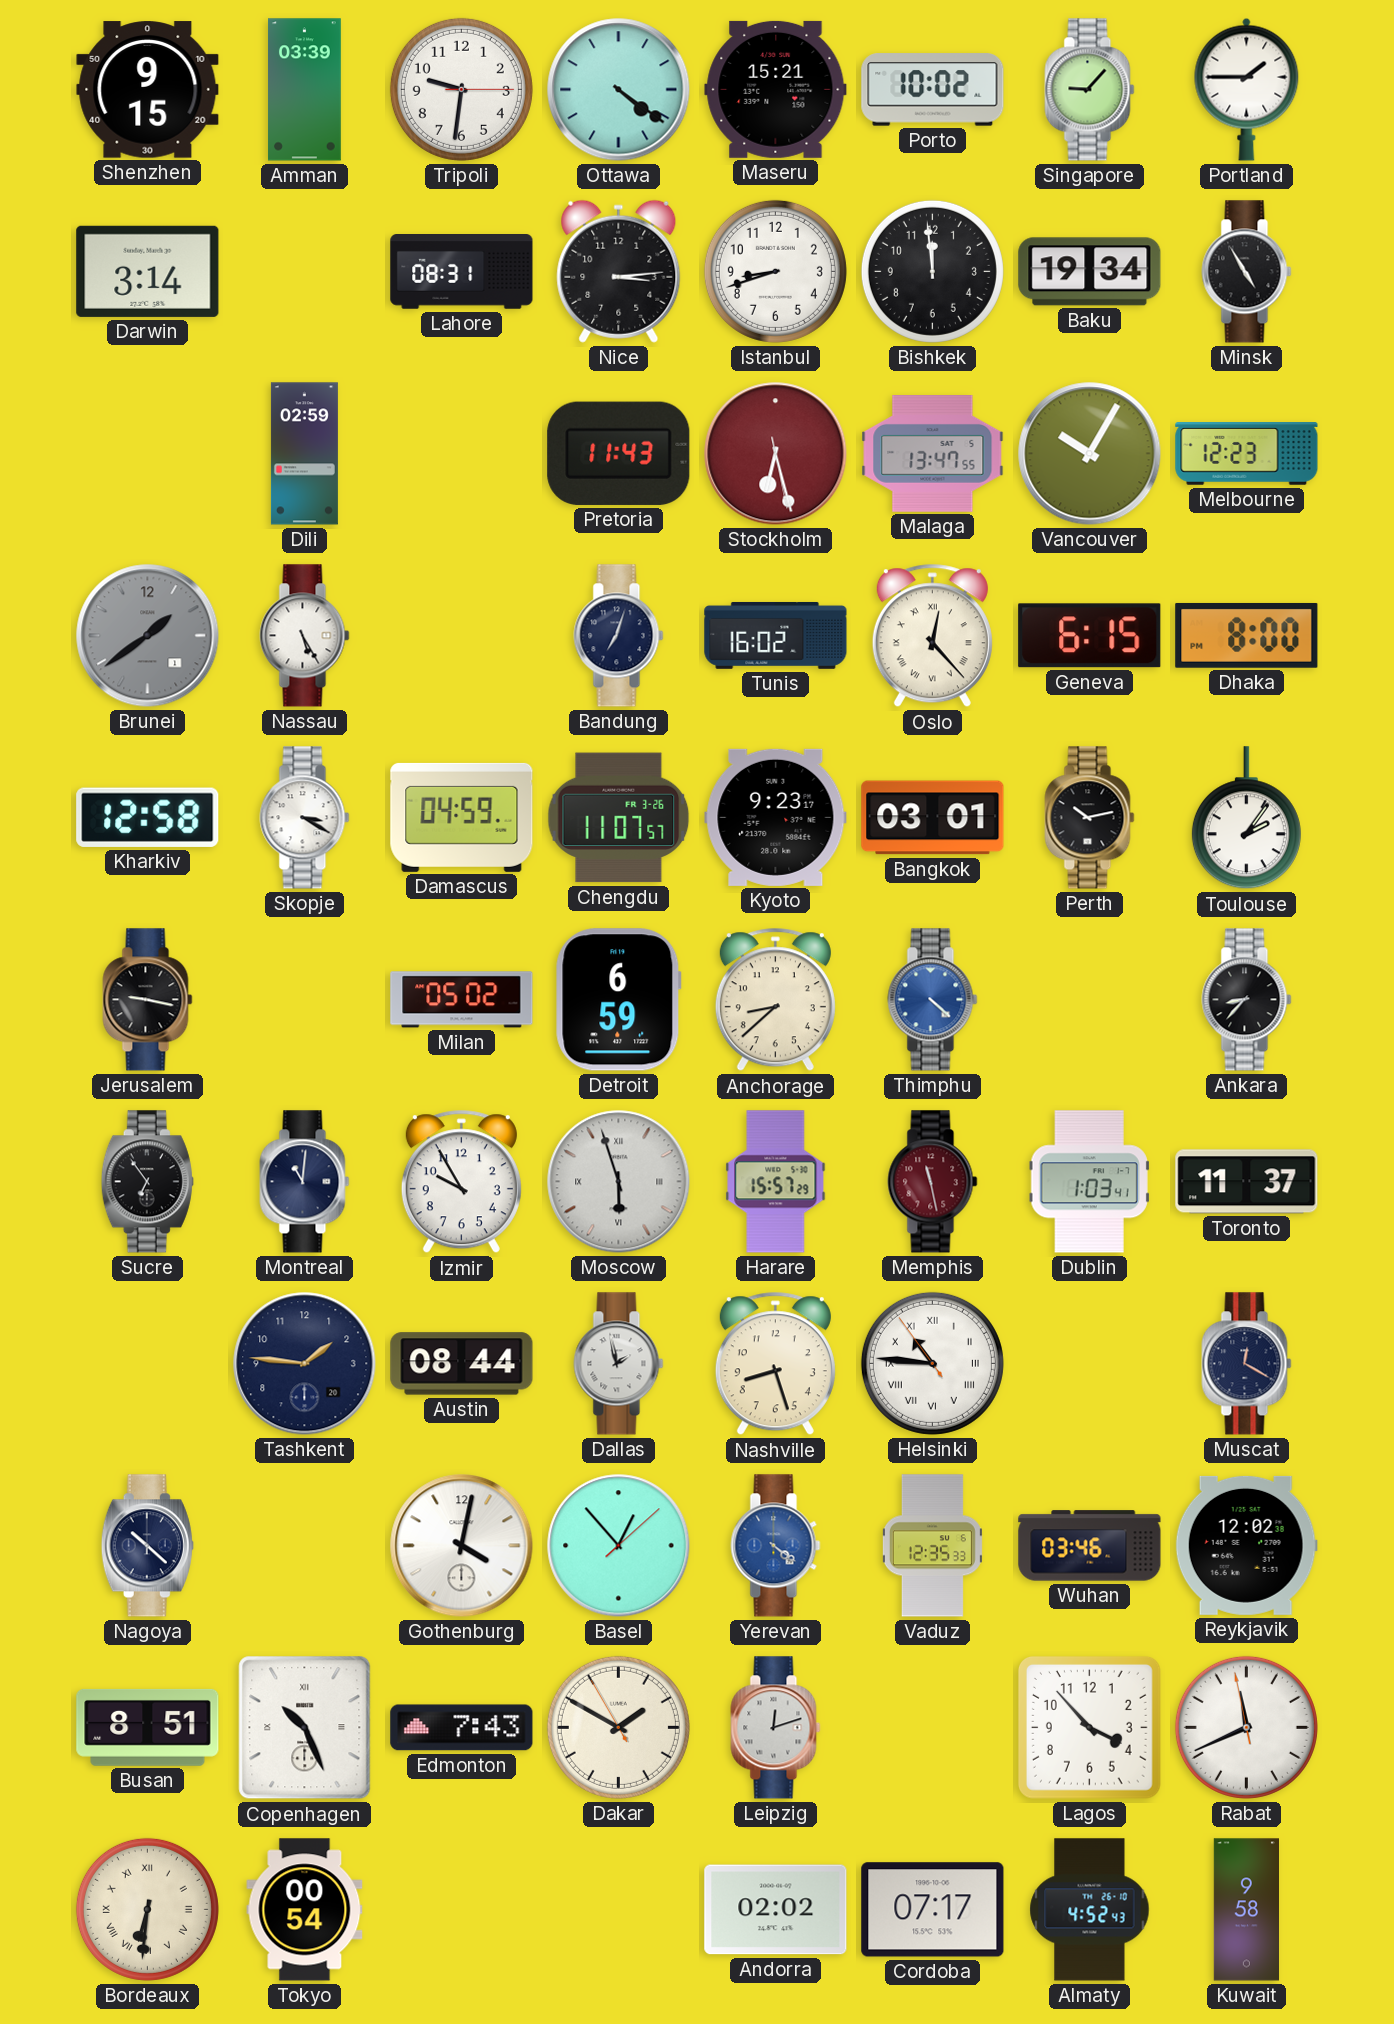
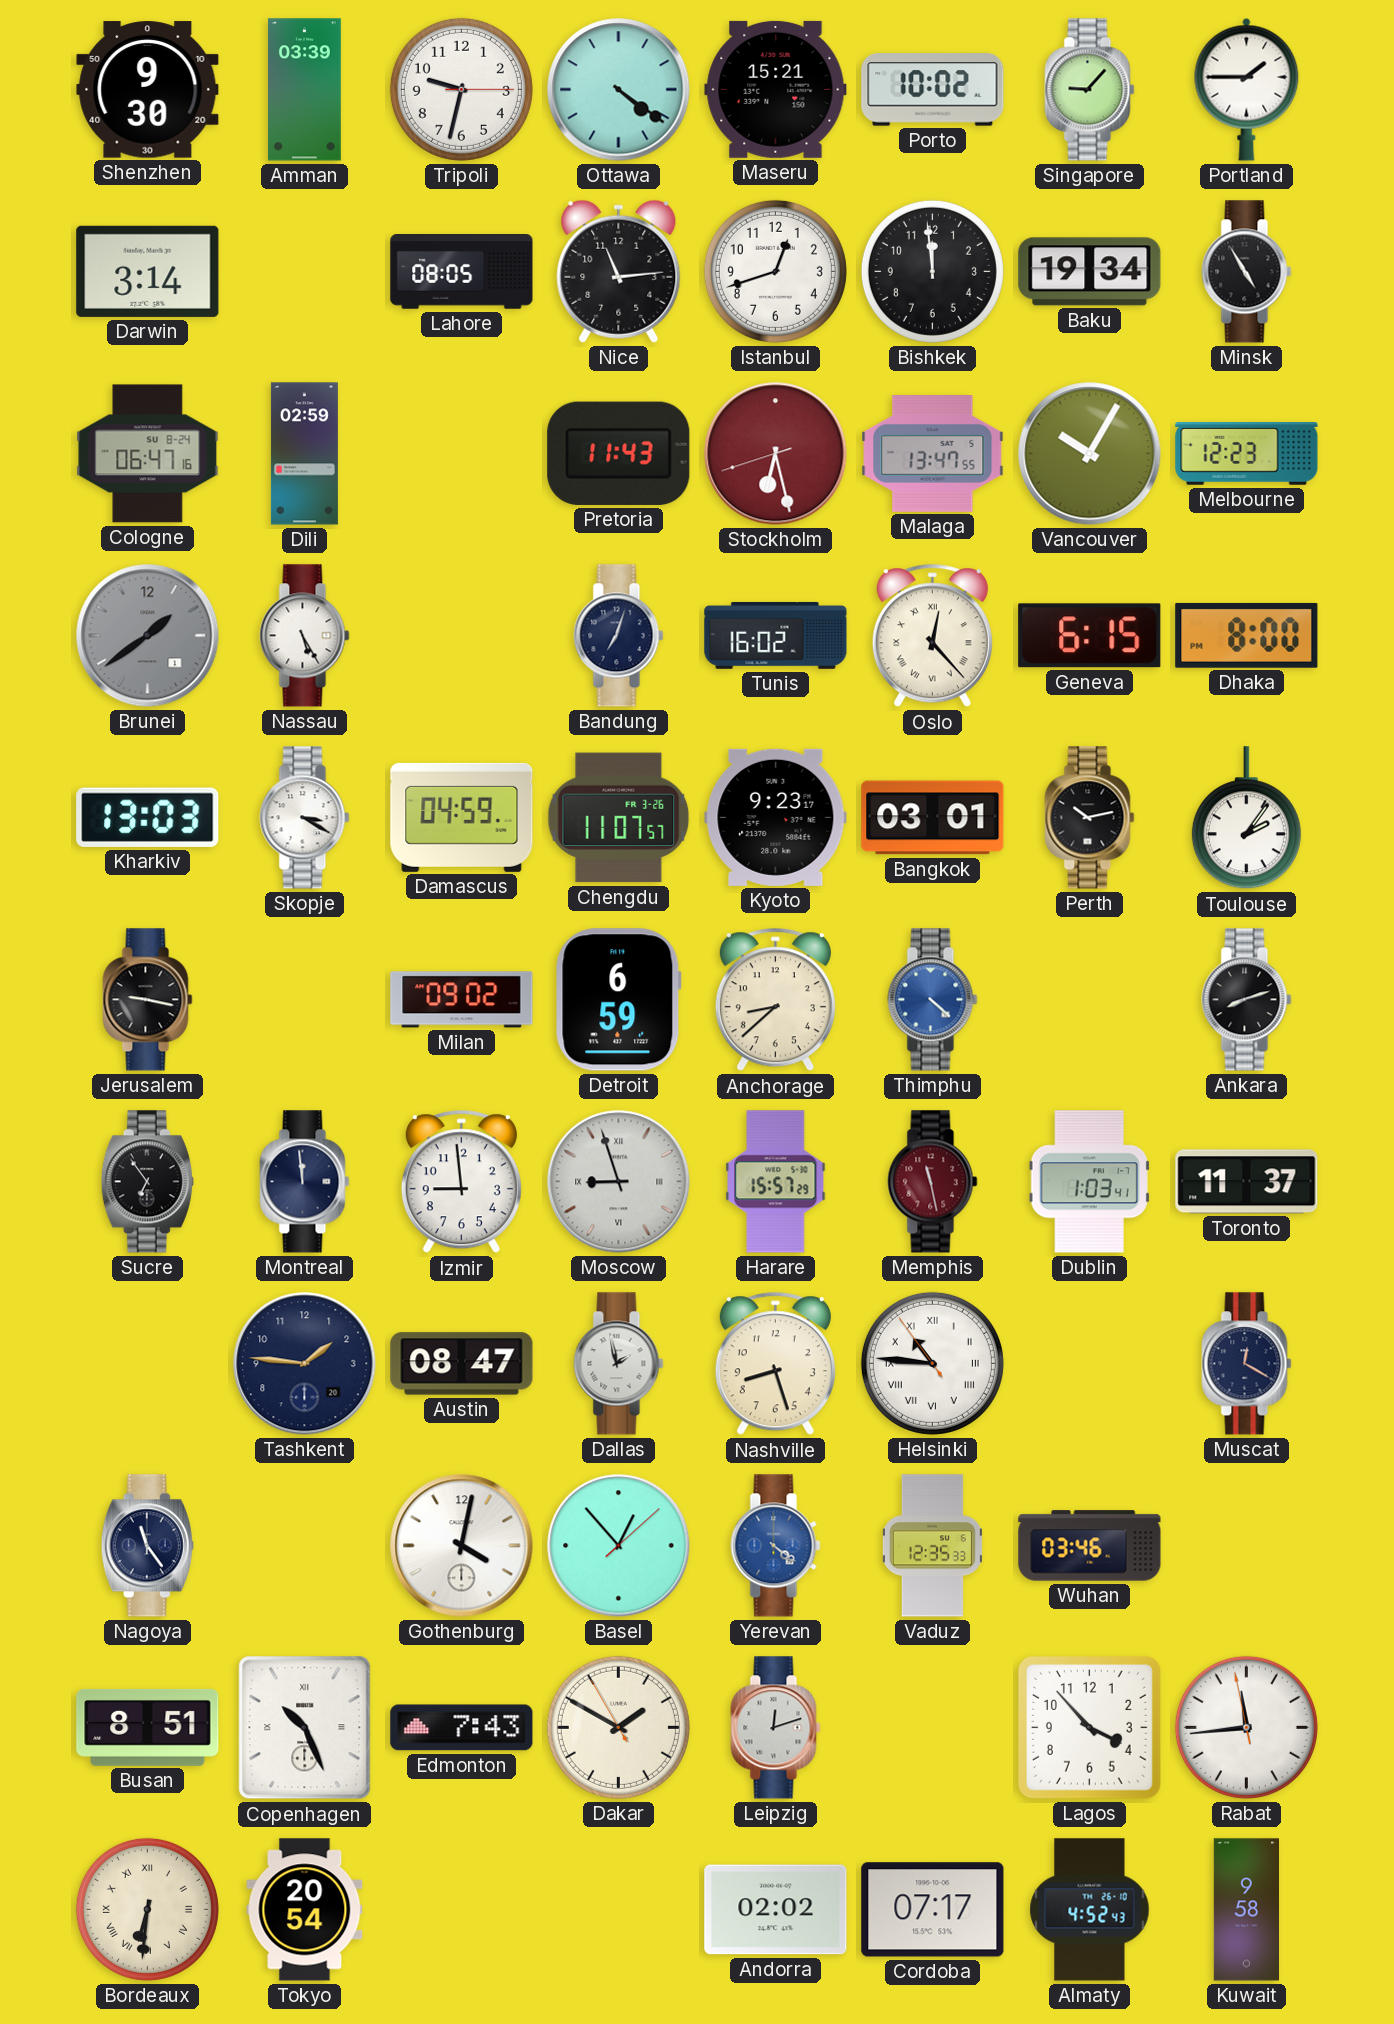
Shenzhen: 9:15 -> 9:30 (148, 90)
Tripoli: 9:31 -> 9:32 (461, 89)
Lahore: 08:31 -> 08:05 (462, 272)
Nice: 3:14 -> 11:14 (619, 271)
Istanbul: 8:42 -> 12:42 (775, 271)
Cologne: none -> 06:47 (148, 454)
Stockholm: 6:27:28 -> 6:27:42 (776, 454)
Kharkiv: 12:58 -> 13:03 (148, 817)
Milan: 05:02 -> 09:02 (462, 1000)
Ankara: 8:37 -> 8:12 (1247, 1000)
Montreal: 11:01 -> 11:59 (305, 1182)
Izmir: 9:55 -> 8:59 (461, 1182)
Moscow: 5:57 -> 8:57 (619, 1182)
Austin: 08:44 -> 08:47 (462, 1364)
Nagoya: 10:22 -> 11:24 (147, 1546)
Reykjavik: 12:02 -> none (1246, 1545)
Rabat: 11:40 -> 11:43 (1246, 1727)
Tokyo: 00:54 -> 20:54 (305, 1910)
